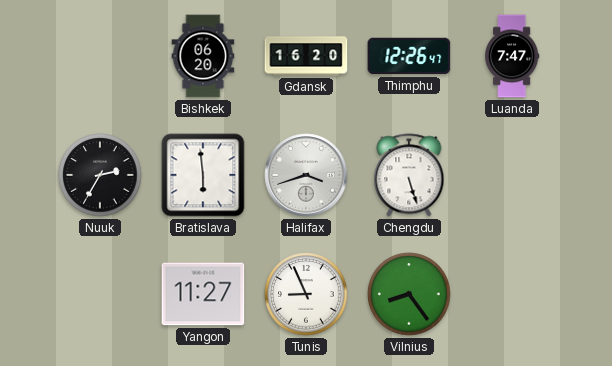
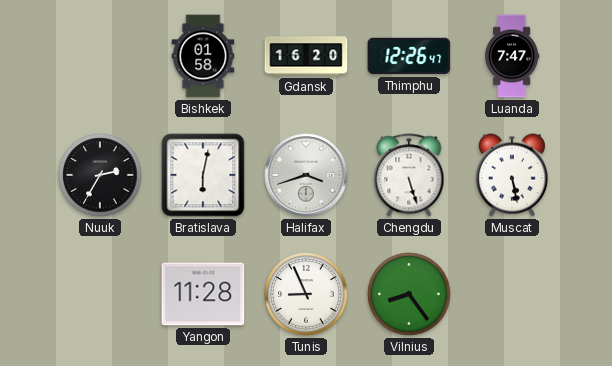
Bishkek: 06:20 -> 01:58 (203, 56)
Bratislava: 5:59 -> 6:02 (203, 175)
Muscat: none -> 5:28 (512, 175)
Yangon: 11:27 -> 11:28 (203, 294)
